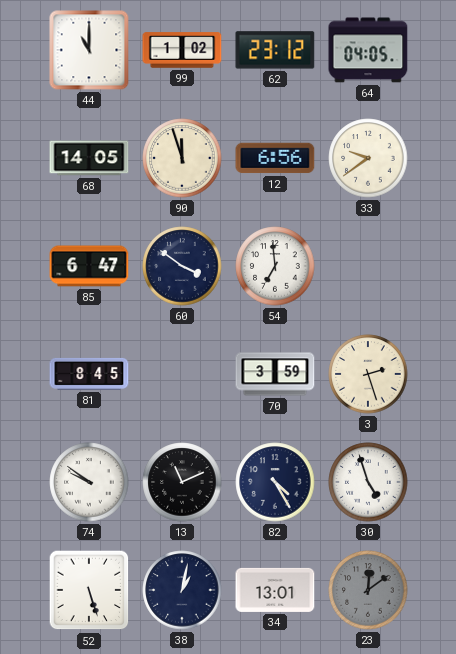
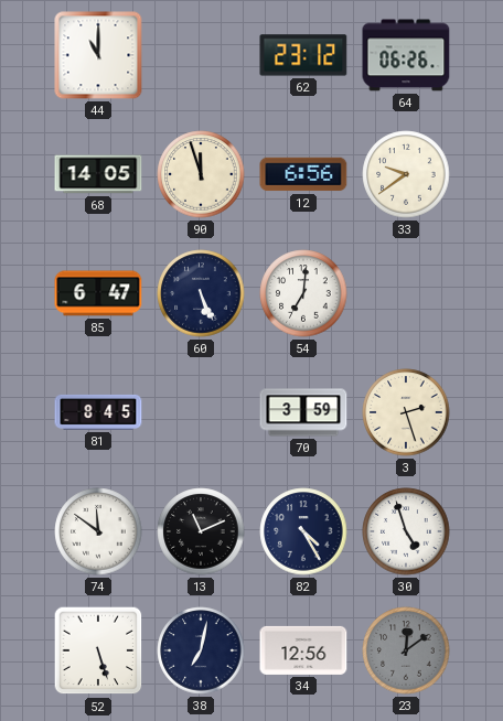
99: 1:02 -> none (182, 50)
64: 04:05 -> 06:26 (406, 55)
60: 3:51 -> 5:26 (201, 293)
54: 6:59 -> 7:01 (303, 293)
74: 9:51 -> 11:51 (98, 531)
38: 1:02 -> 7:02 (201, 650)
34: 13:01 -> 12:56 (303, 650)
